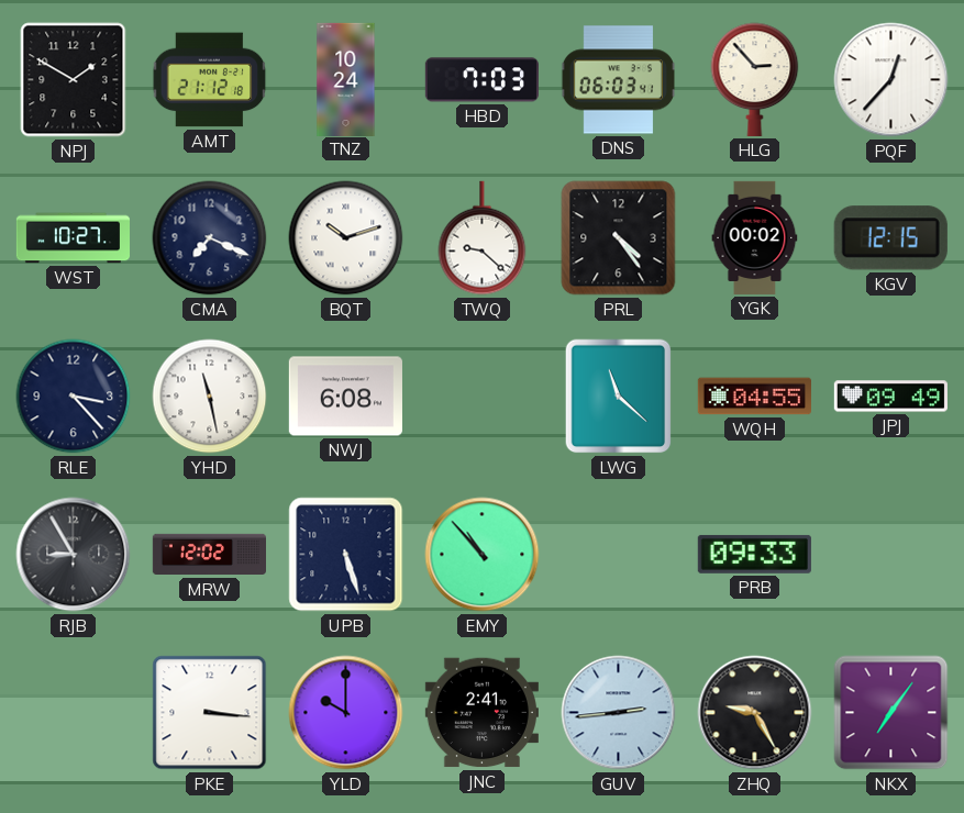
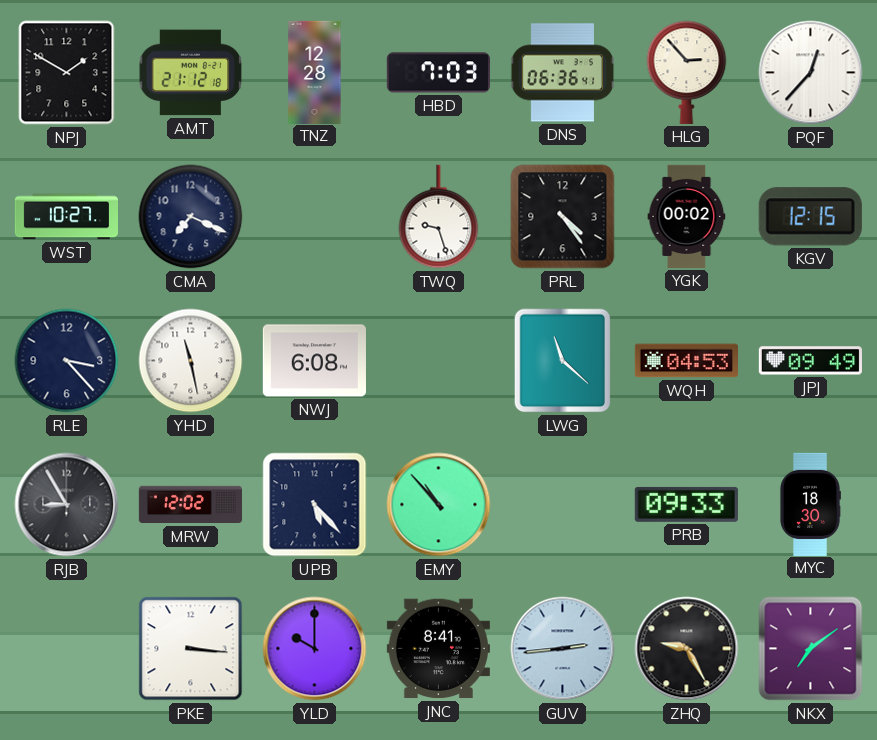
TNZ: 10:24 -> 12:28 (315, 72)
DNS: 06:03 -> 06:36 (562, 73)
BQT: 10:12 -> none (346, 238)
TWQ: 9:22 -> 9:27 (439, 217)
WQH: 04:55 -> 04:53 (686, 361)
UPB: 5:27 -> 5:23 (315, 505)
MYC: none -> 18:30 (810, 504)
JNC: 2:41 -> 8:41 (438, 649)
NKX: 7:06 -> 7:09 (811, 649)
